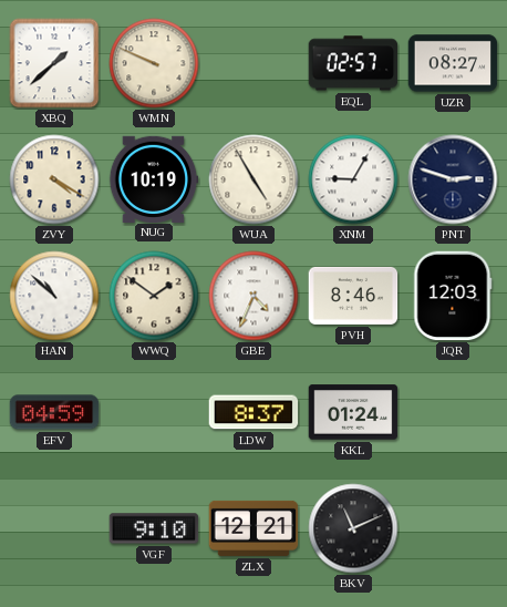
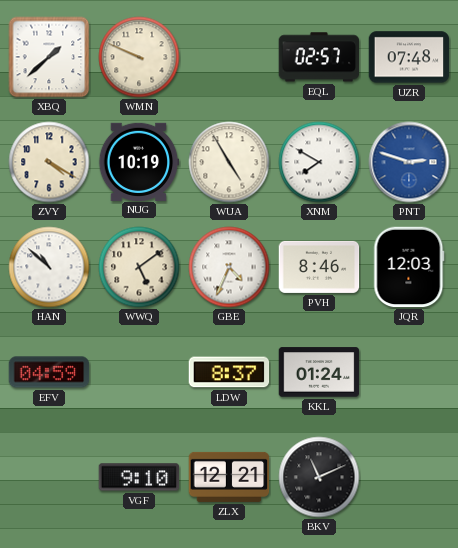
UZR: 08:27 -> 07:48 (409, 57)
XNM: 9:05 -> 7:50 (319, 162)
PNT dial: navy -> blue (409, 162)
WWQ: 1:51 -> 5:09 (139, 267)
